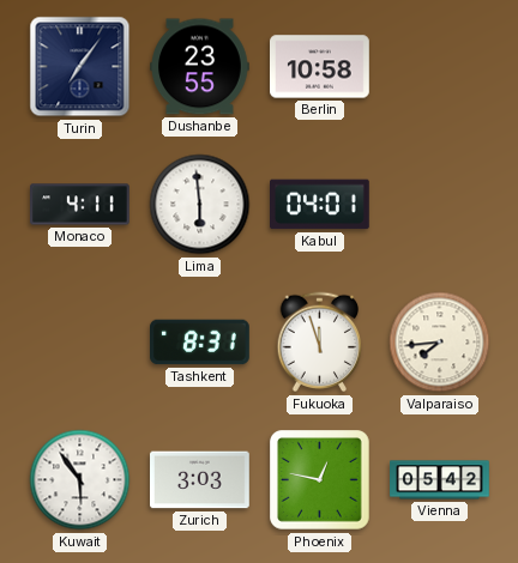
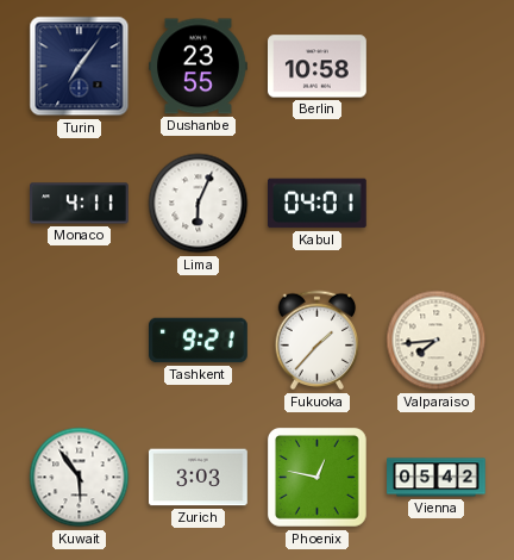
Lima: 5:59 -> 6:04 (199, 204)
Tashkent: 8:31 -> 9:21 (199, 341)
Fukuoka: 11:57 -> 1:37 (318, 341)
